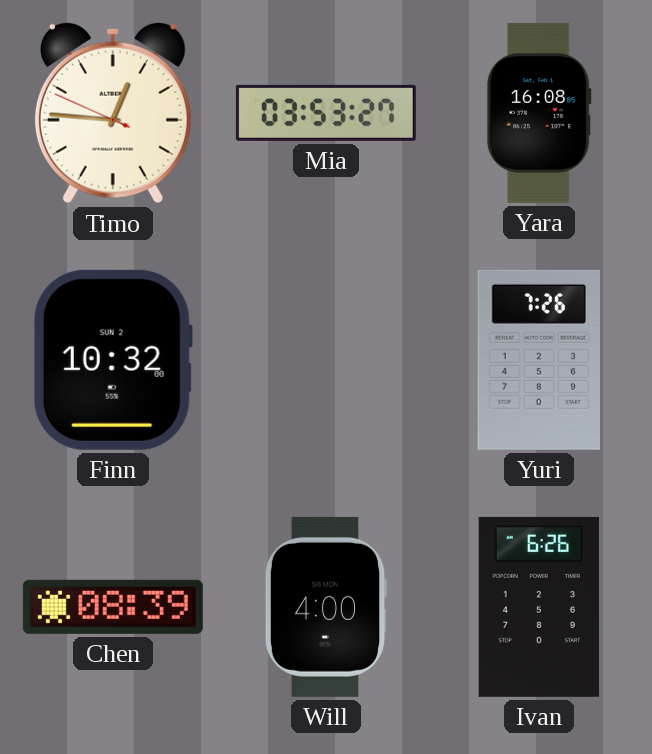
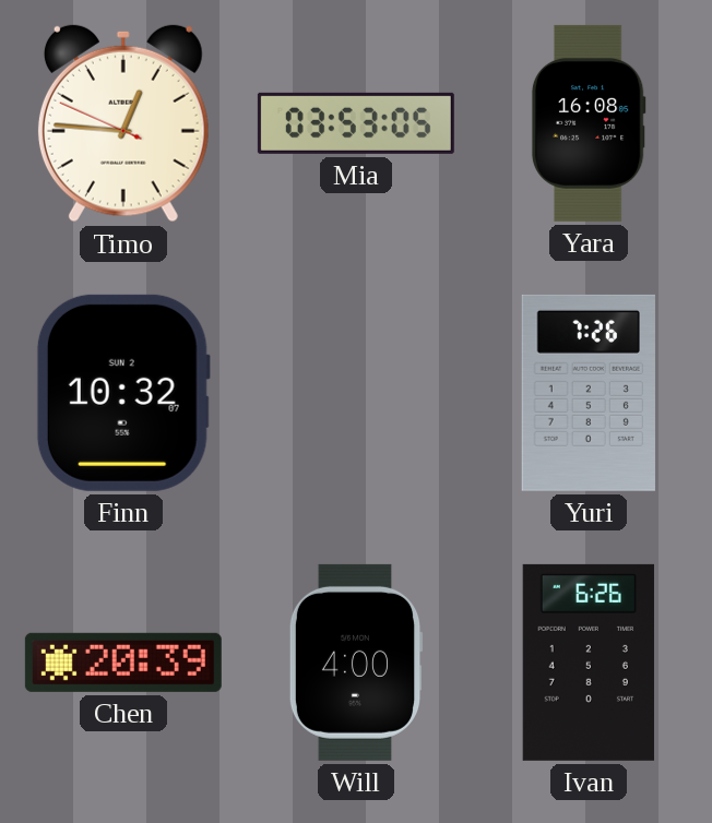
Mia: 03:53:27 -> 03:53:05 (356, 123)
Finn: 10:32:00 -> 10:32:07 (123, 393)
Chen: 08:39 -> 20:39 (123, 663)
